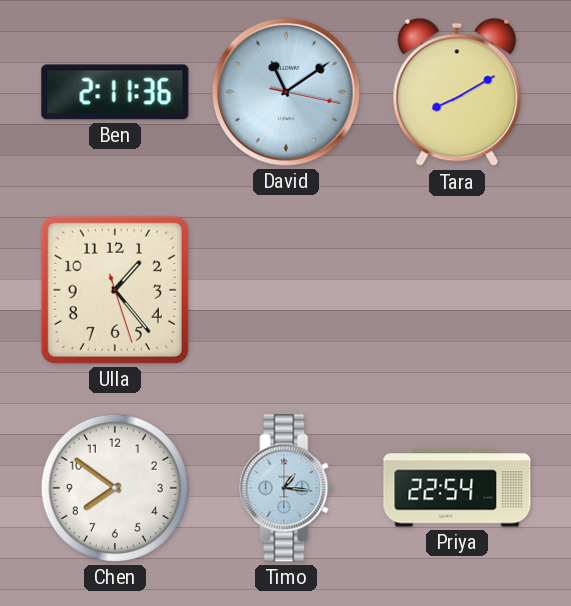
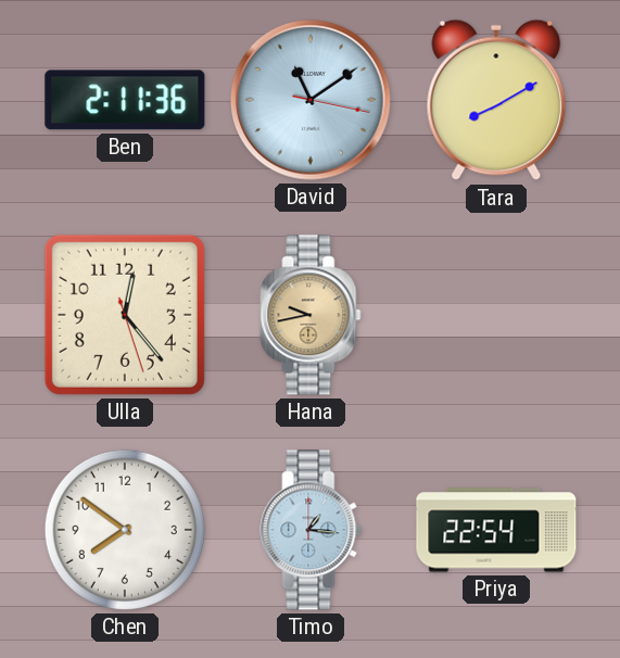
Ulla: 1:23 -> 12:23 (125, 315)
Hana: none -> 9:43 (311, 315)
